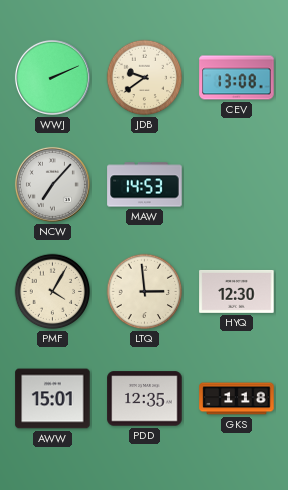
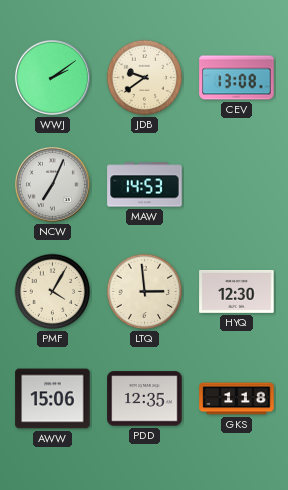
WWJ: 2:11 -> 2:09 (52, 77)
NCW: 7:07 -> 7:04 (52, 184)
AWW: 15:01 -> 15:06 (53, 399)
